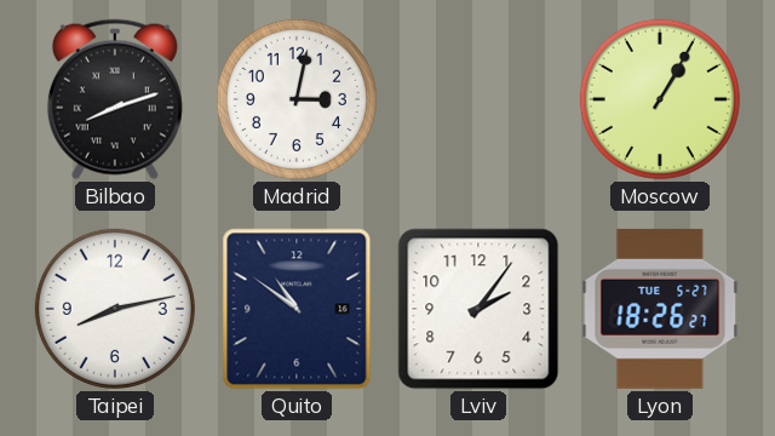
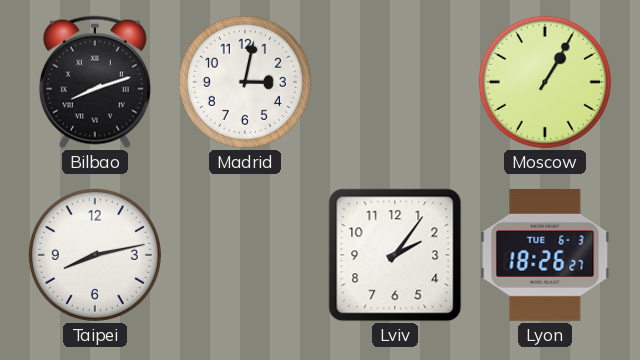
Quito: 10:51 -> none (297, 309)
Lyon date: TUE 5-27 -> TUE 6-3 (545, 255)
